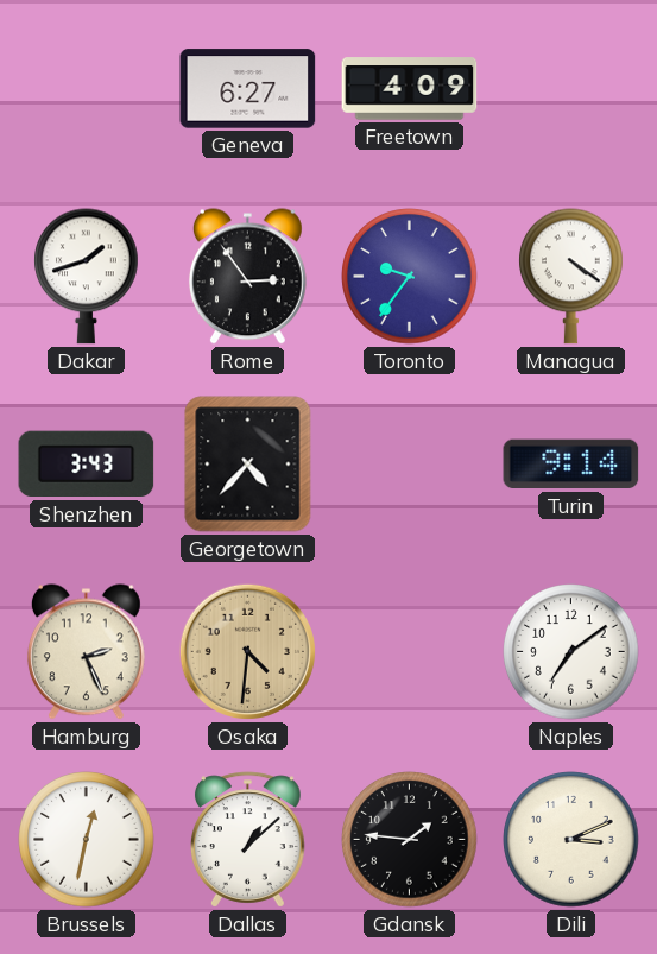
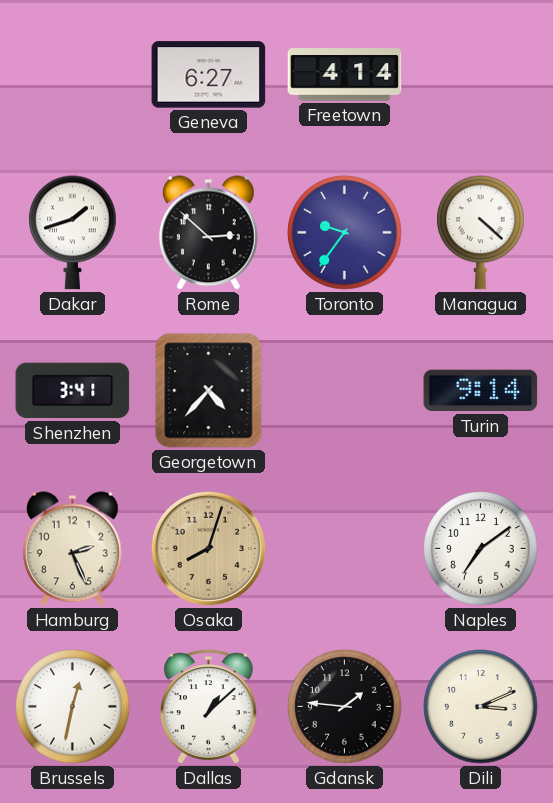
Freetown: 4:09 -> 4:14 (345, 75)
Rome: 2:54 -> 2:52 (208, 233)
Managua: 4:21 -> 4:22 (481, 233)
Shenzhen: 3:43 -> 3:41 (73, 391)
Osaka: 4:31 -> 8:03 (208, 548)
